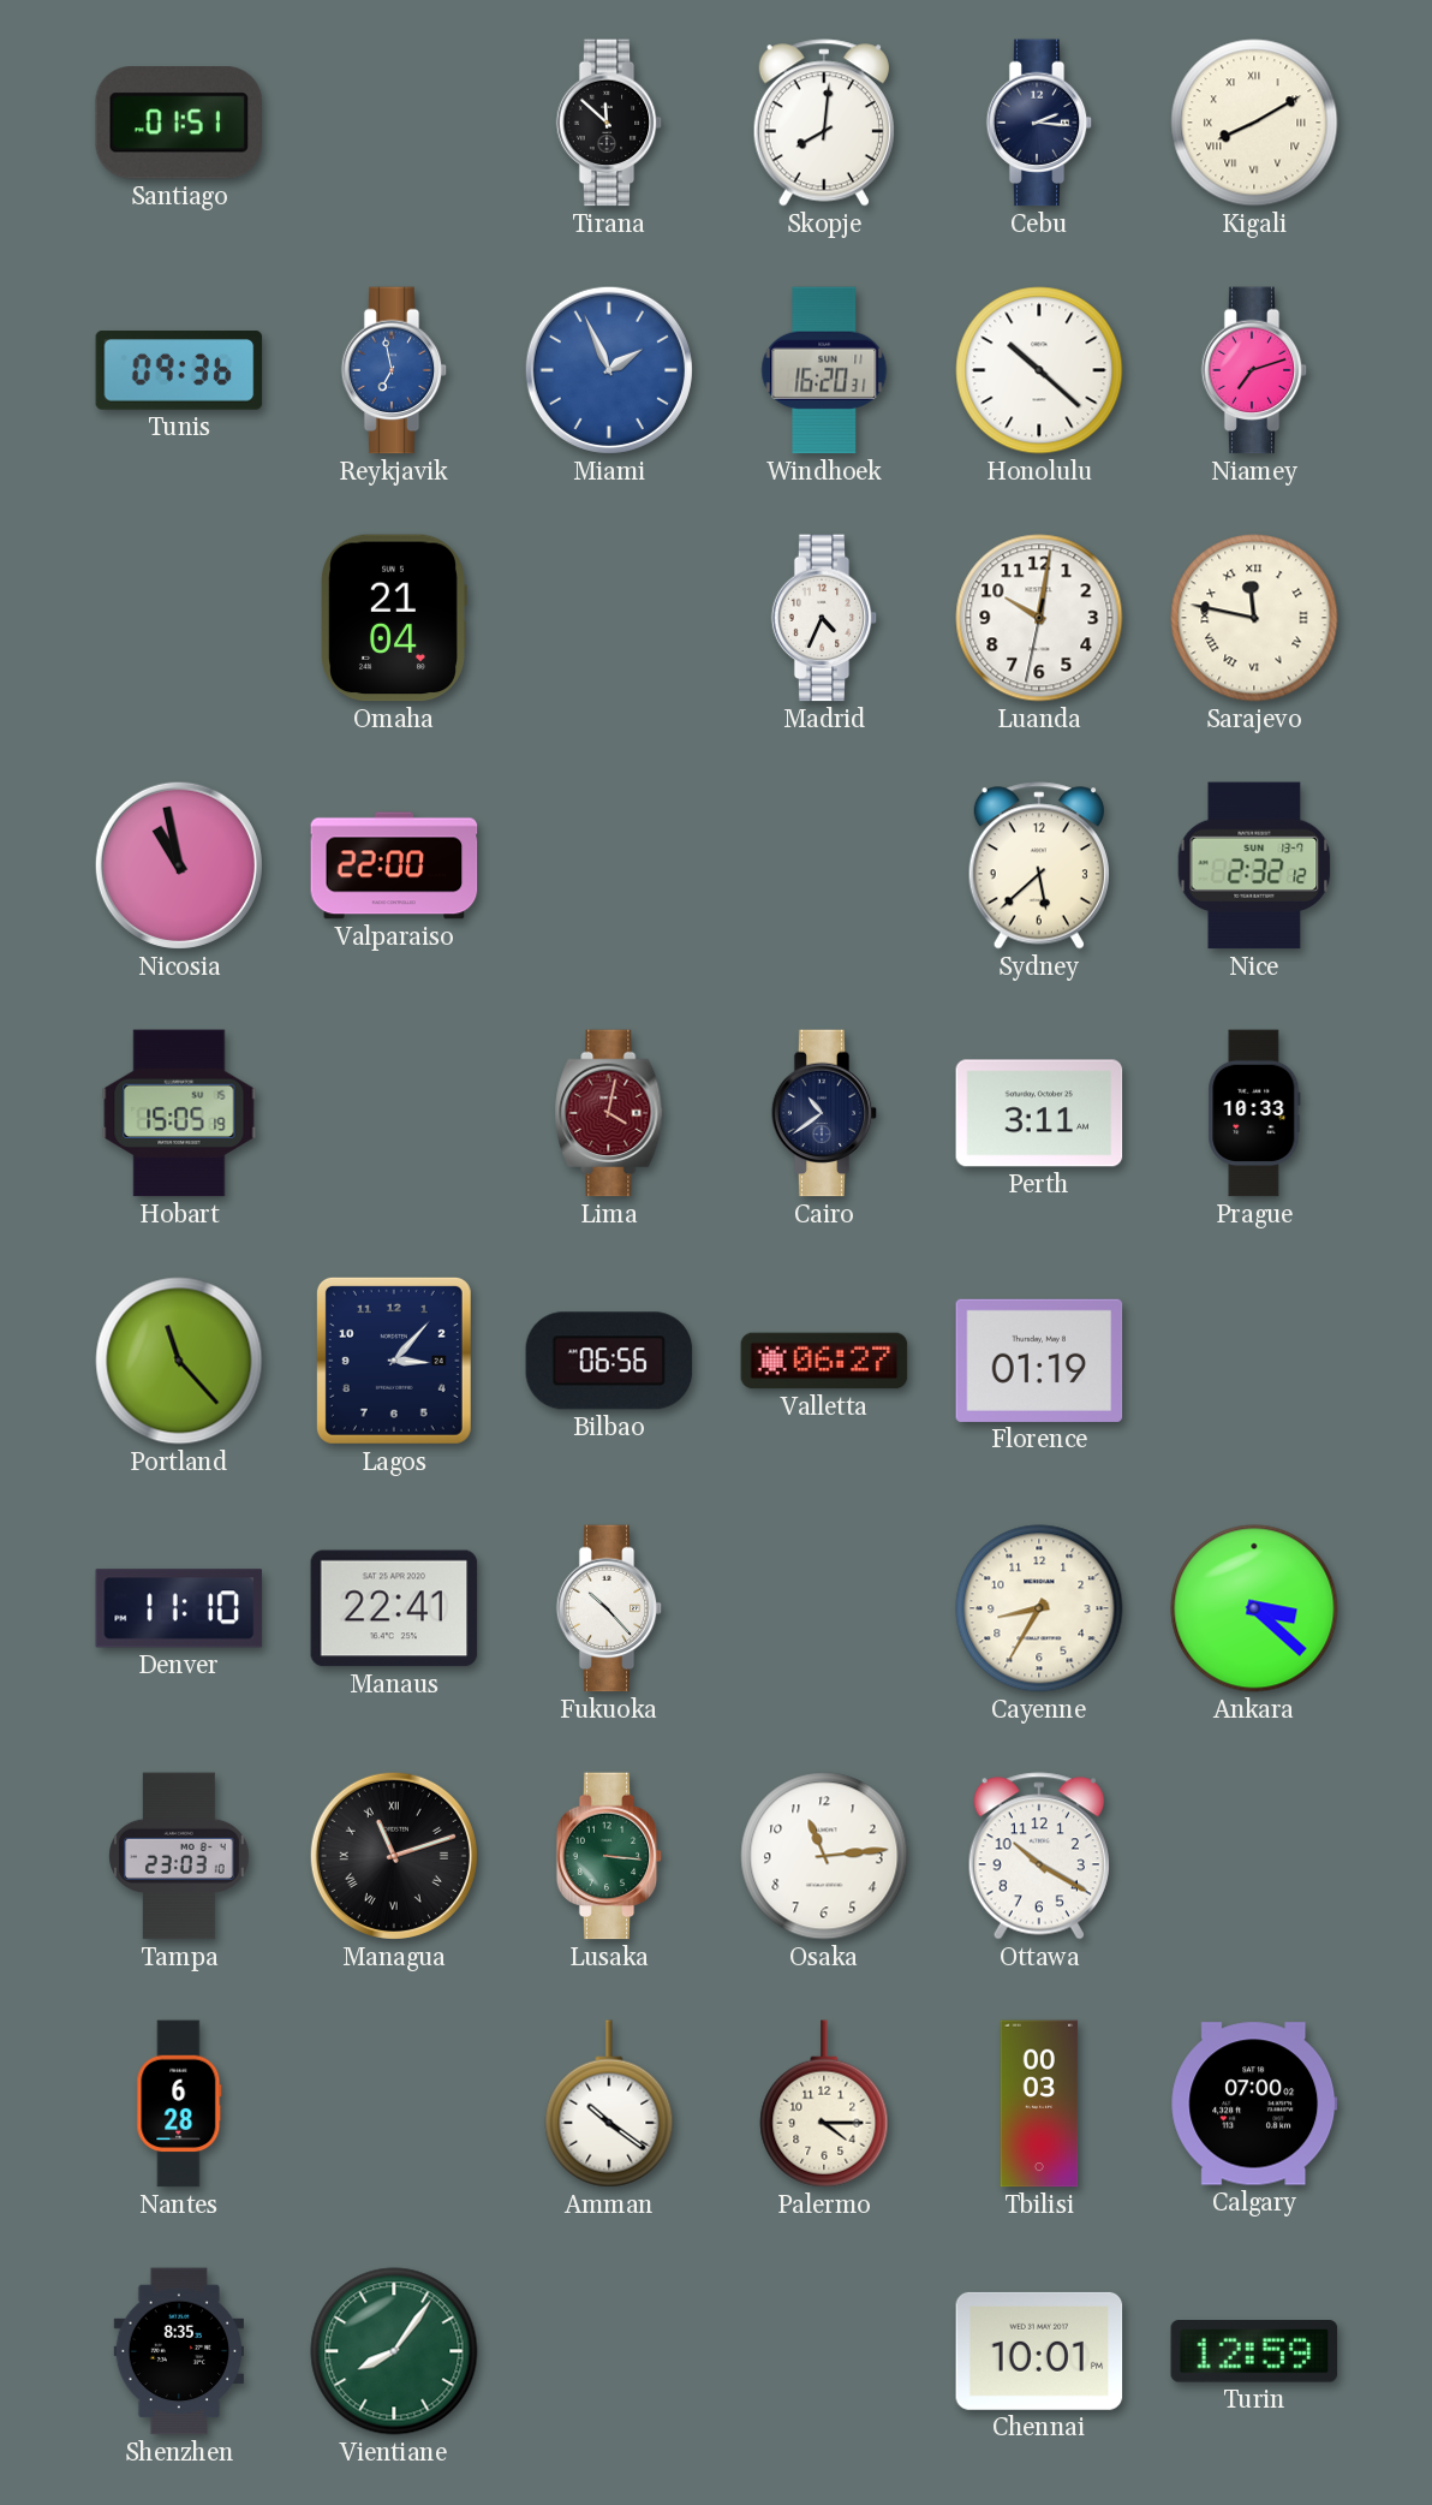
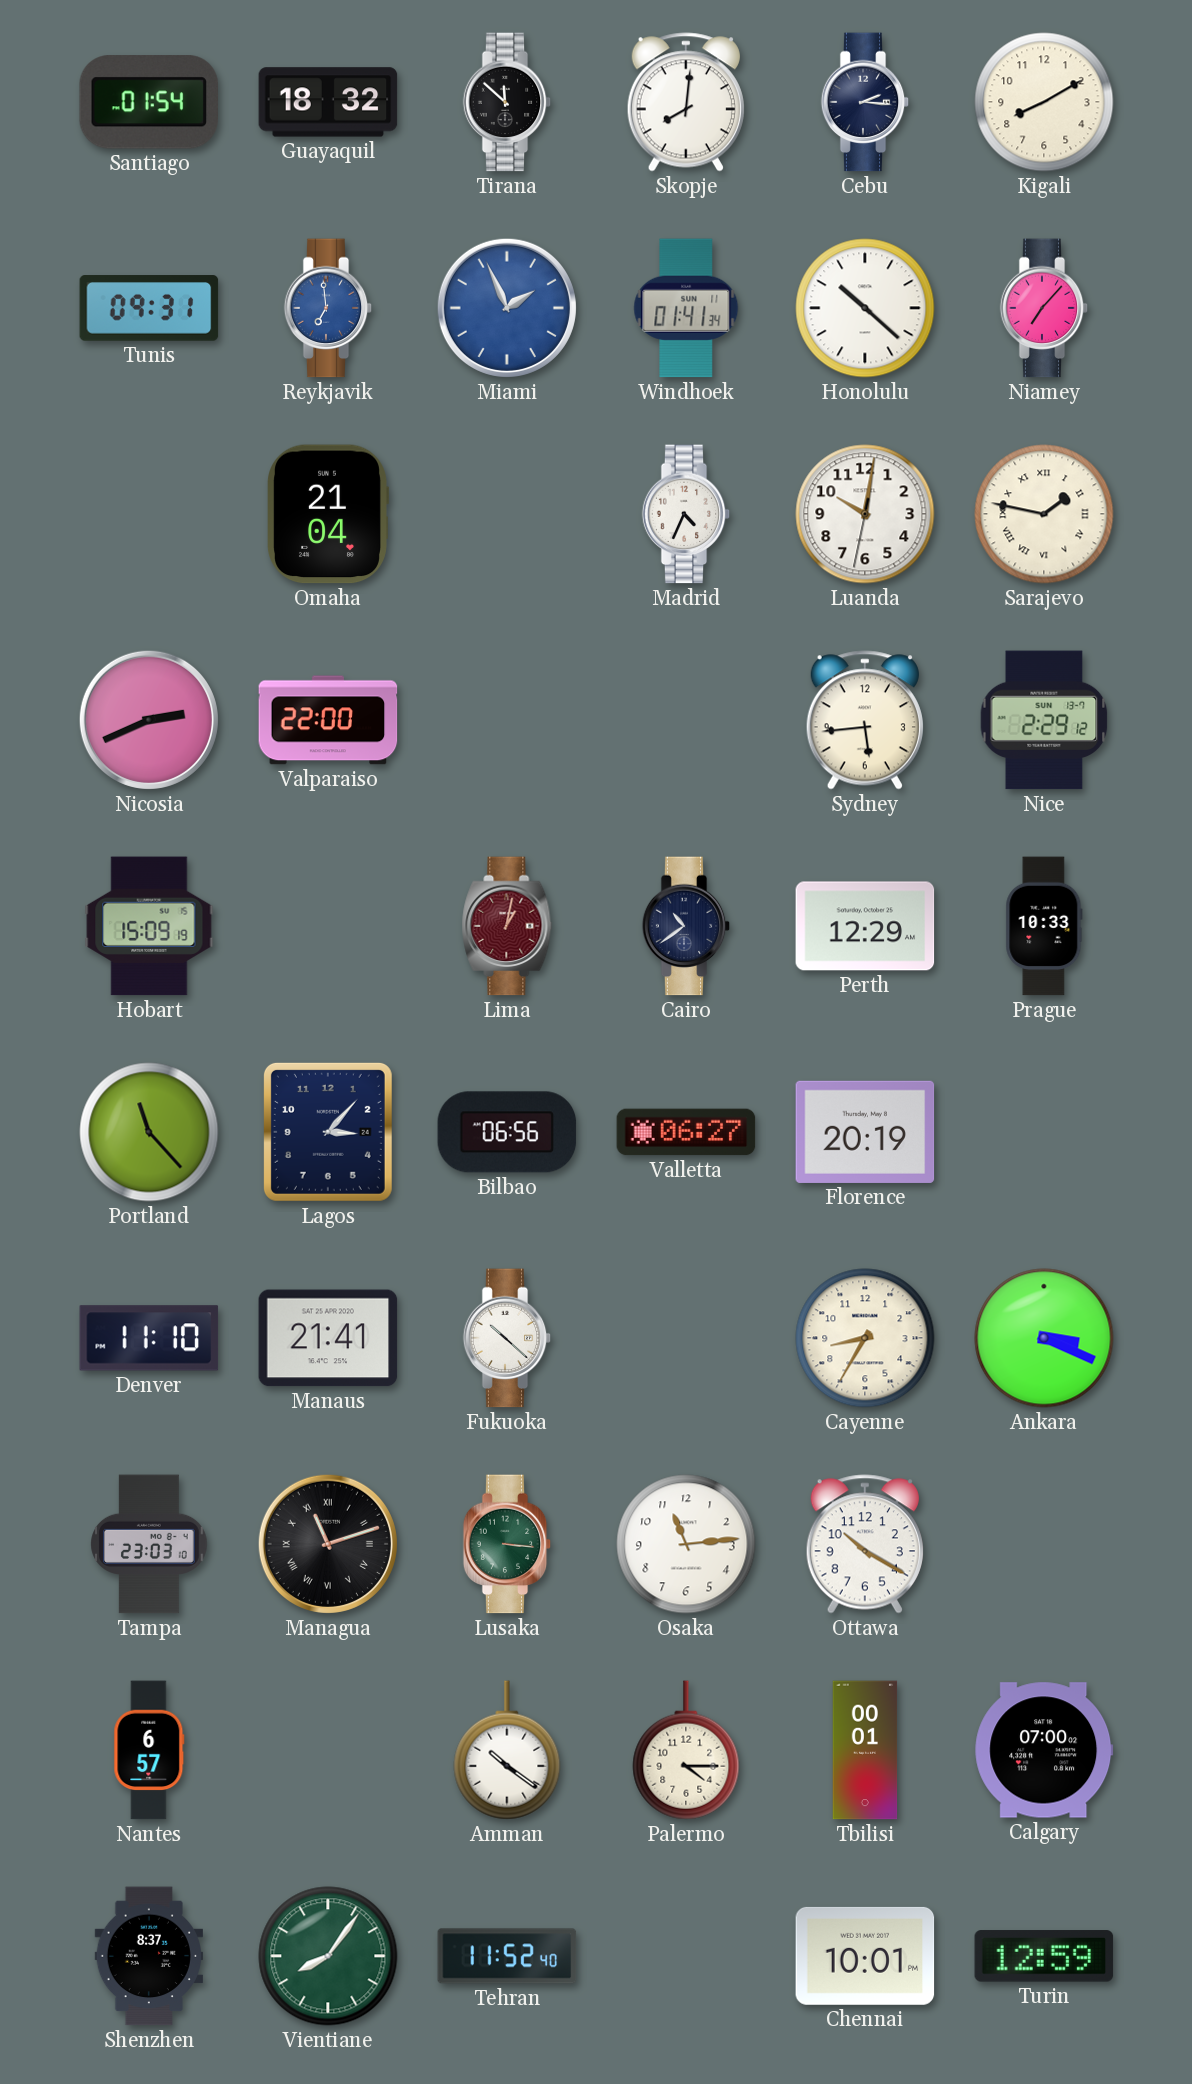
Santiago: 01:51 -> 01:54 (148, 102)
Guayaquil: none -> 18:32 (328, 102)
Kigali numerals: Roman -> Arabic (1044, 102)
Tunis: 09:36 -> 09:31 (149, 308)
Reykjavik: 6:58 -> 6:59 (328, 308)
Windhoek: 16:20 -> 01:41 (686, 308)
Niamey: 7:12 -> 7:07 (1044, 308)
Sarajevo: 11:47 -> 1:47 (1044, 514)
Nicosia: 10:58 -> 2:41 (149, 720)
Sydney: 5:38 -> 5:44 (865, 720)
Nice: 2:32 -> 2:29 (1044, 720)
Hobart: 15:05 -> 15:09 (149, 926)
Lima: 4:02 -> 1:02 (507, 926)
Perth: 3:11 -> 12:29 (865, 926)
Florence: 01:19 -> 20:19 (865, 1132)
Manaus: 22:41 -> 21:41 (328, 1338)
Fukuoka: 10:23 -> 10:22 (507, 1338)
Ankara: 3:22 -> 3:19 (1044, 1338)
Nantes: 6:28 -> 6:57 (149, 1750)
Tbilisi: 00:03 -> 00:01 (865, 1750)
Shenzhen: 8:35 -> 8:37 (148, 1956)
Tehran: none -> 11:52 (507, 1956)
